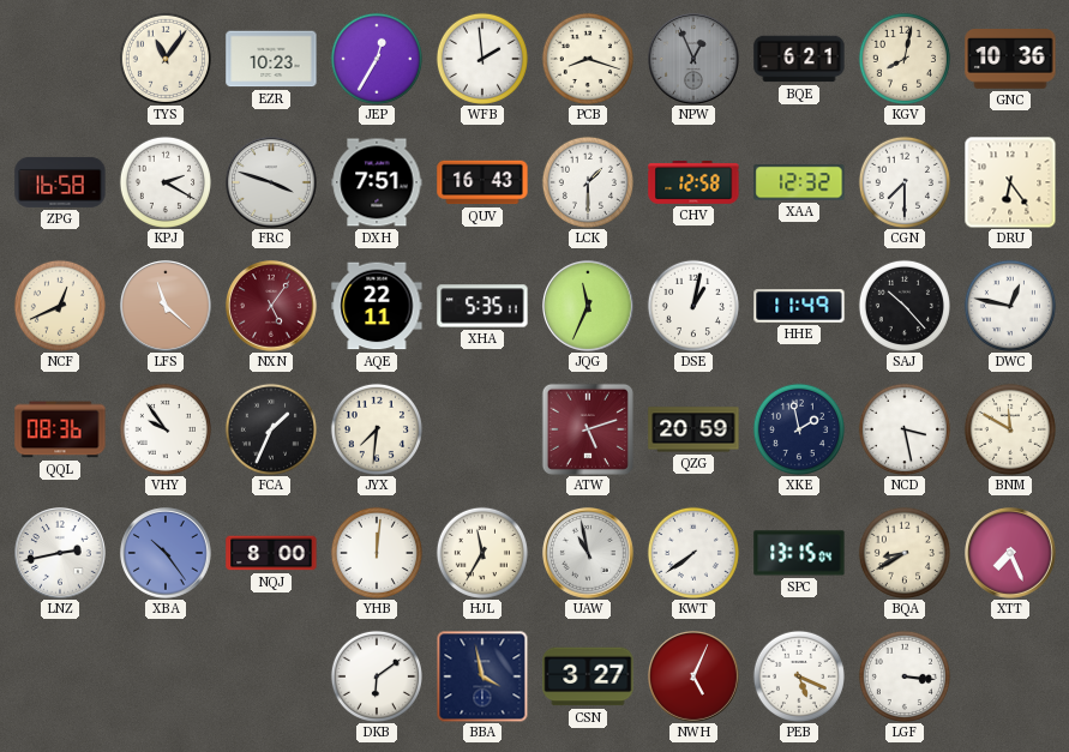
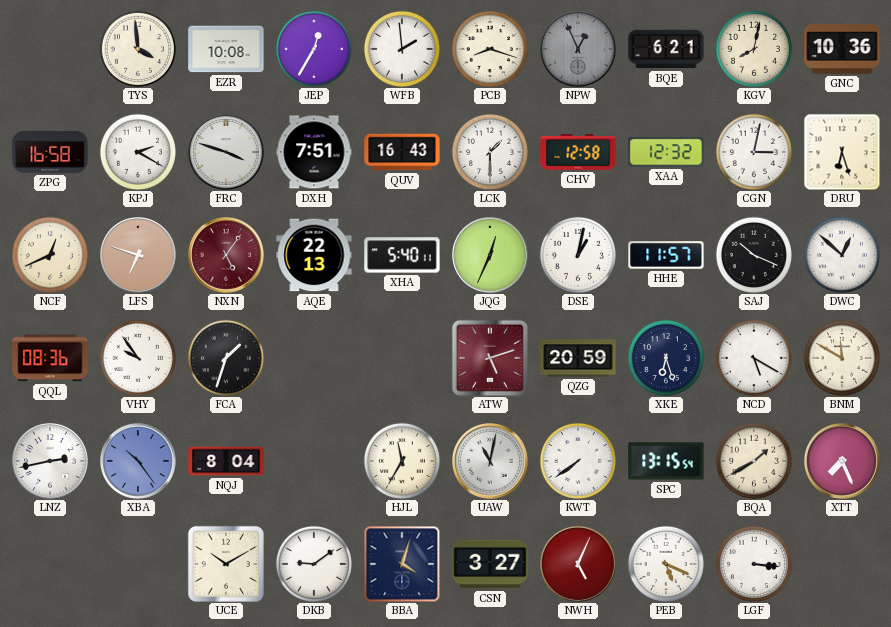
TYS: 11:06 -> 3:59 (138, 49)
EZR: 10:23 -> 10:08 (226, 49)
CGN: 7:30 -> 3:02 (754, 152)
DRU: 6:24 -> 6:27 (842, 152)
LFS: 11:22 -> 6:48 (139, 256)
AQE: 22:11 -> 22:13 (314, 255)
XHA: 5:35 -> 5:40 (402, 255)
JQG: 11:34 -> 12:34 (491, 256)
HHE: 11:49 -> 11:57 (666, 255)
SAJ: 10:23 -> 10:19 (754, 255)
DWC: 12:47 -> 12:52 (842, 255)
FCA: 1:34 -> 1:33 (226, 358)
JYX: 7:31 -> none (377, 429)
XKE: 1:58 -> 6:27 (666, 358)
NCD: 3:28 -> 5:20 (754, 358)
NQJ: 8:00 -> 8:04 (226, 461)
YHB: 12:01 -> none (377, 553)
UAW: 10:58 -> 11:02 (491, 462)
SPC: 13:15:04 -> 13:15:54 (666, 461)
BQA: 8:40 -> 1:40 (754, 461)
UCE: none -> 10:10 (226, 564)
DKB: 6:09 -> 9:09 (314, 564)
BBA: 3:58 -> 4:03 (402, 564)
